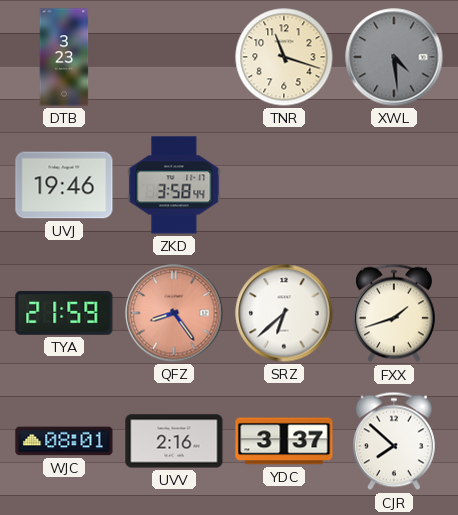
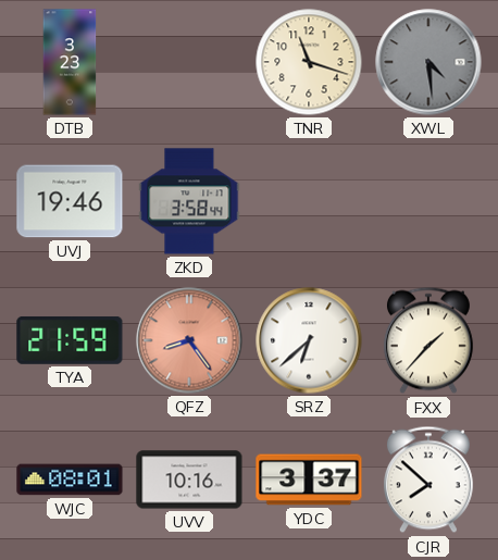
FXX: 1:42 -> 1:37 (428, 340)
UVV: 2:16 -> 10:16 (189, 480)
